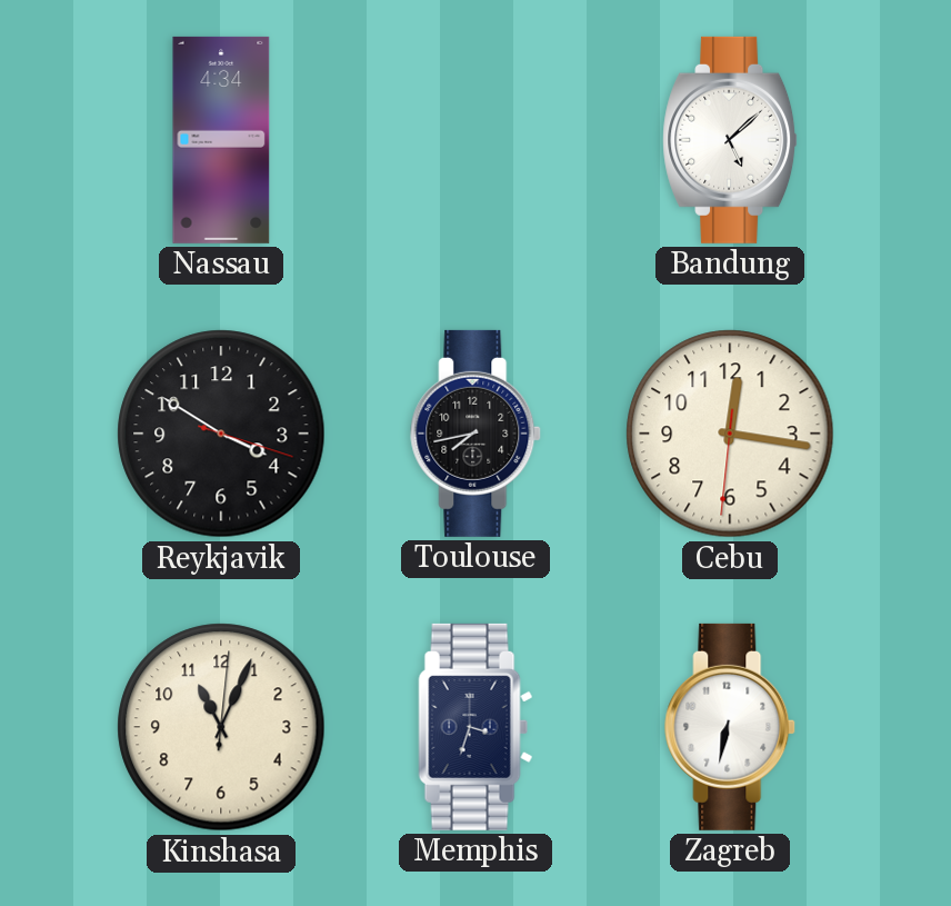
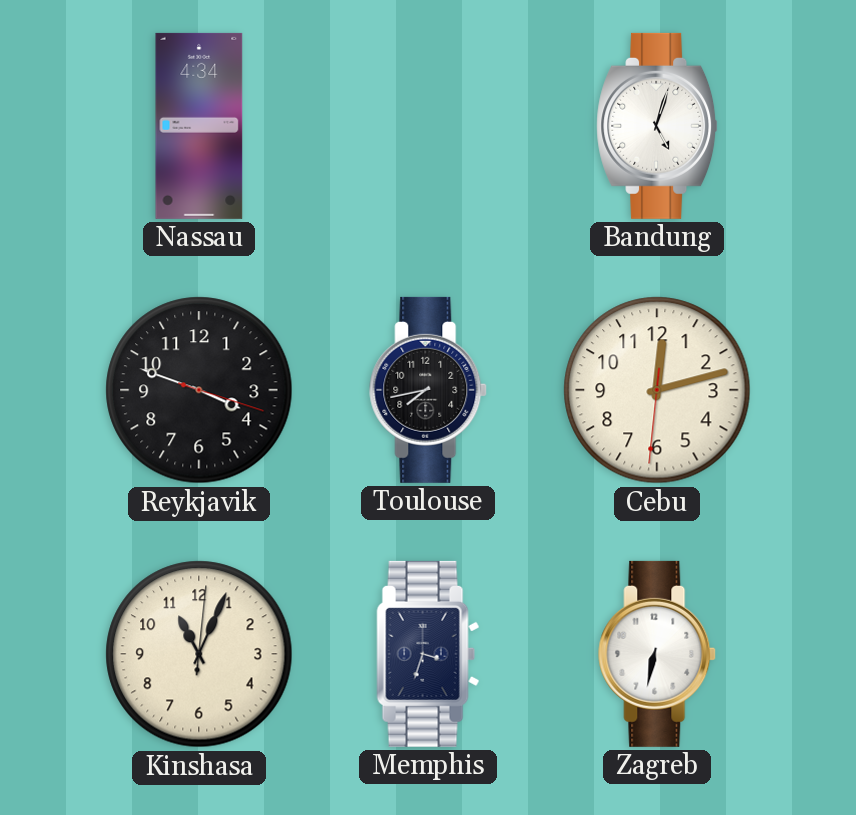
Bandung: 5:08 -> 5:03 (658, 126)
Reykjavik: 3:50 -> 3:48 (199, 390)
Cebu: 12:16 -> 12:12 (657, 390)
